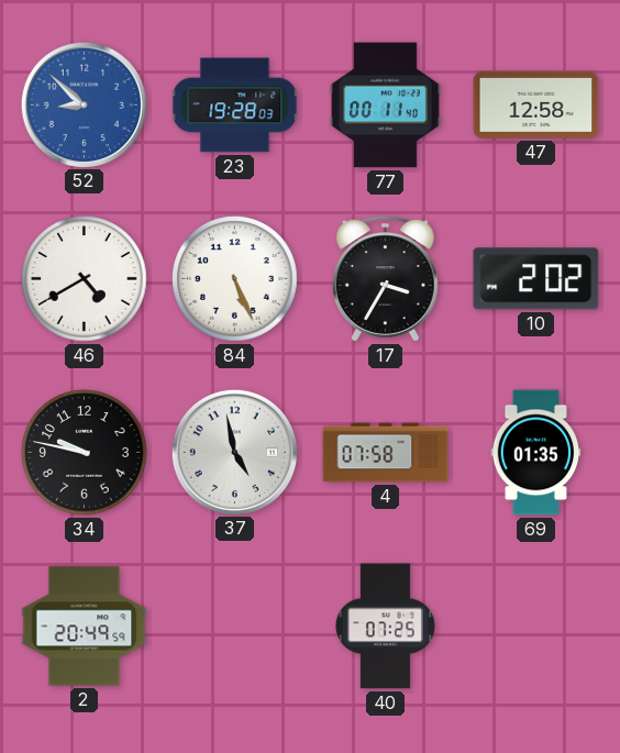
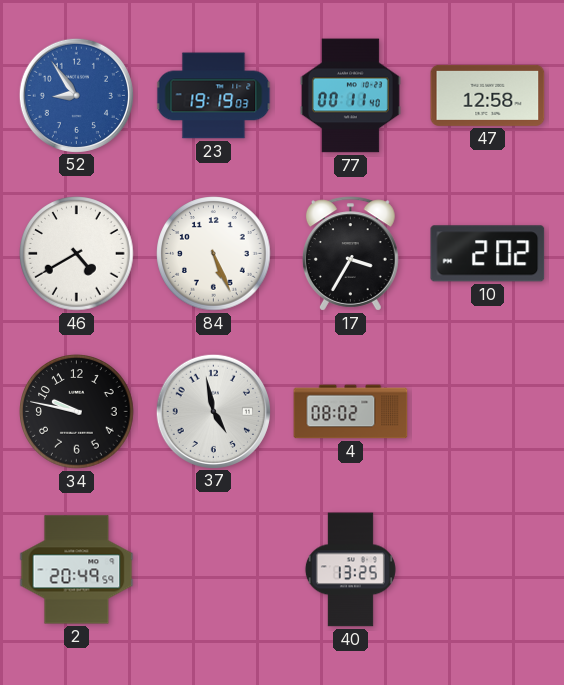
52: 8:52 -> 8:54 (76, 95)
23: 19:28 -> 19:19 (214, 96)
4: 07:58 -> 08:02 (351, 412)
69: 01:35 -> none (536, 453)
40: 07:25 -> 13:25 (350, 570)
